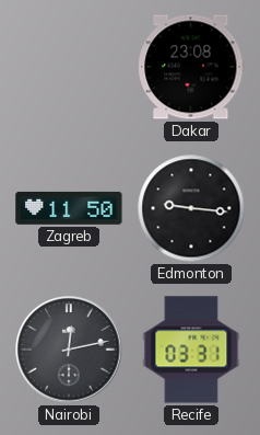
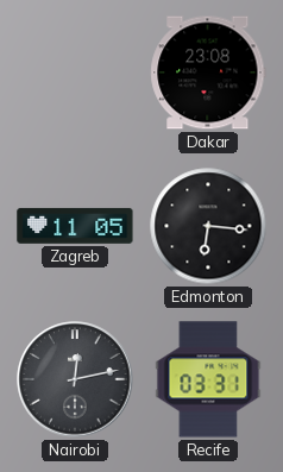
Zagreb: 11:50 -> 11:05 (75, 226)
Edmonton: 9:16 -> 6:16 (208, 226)
